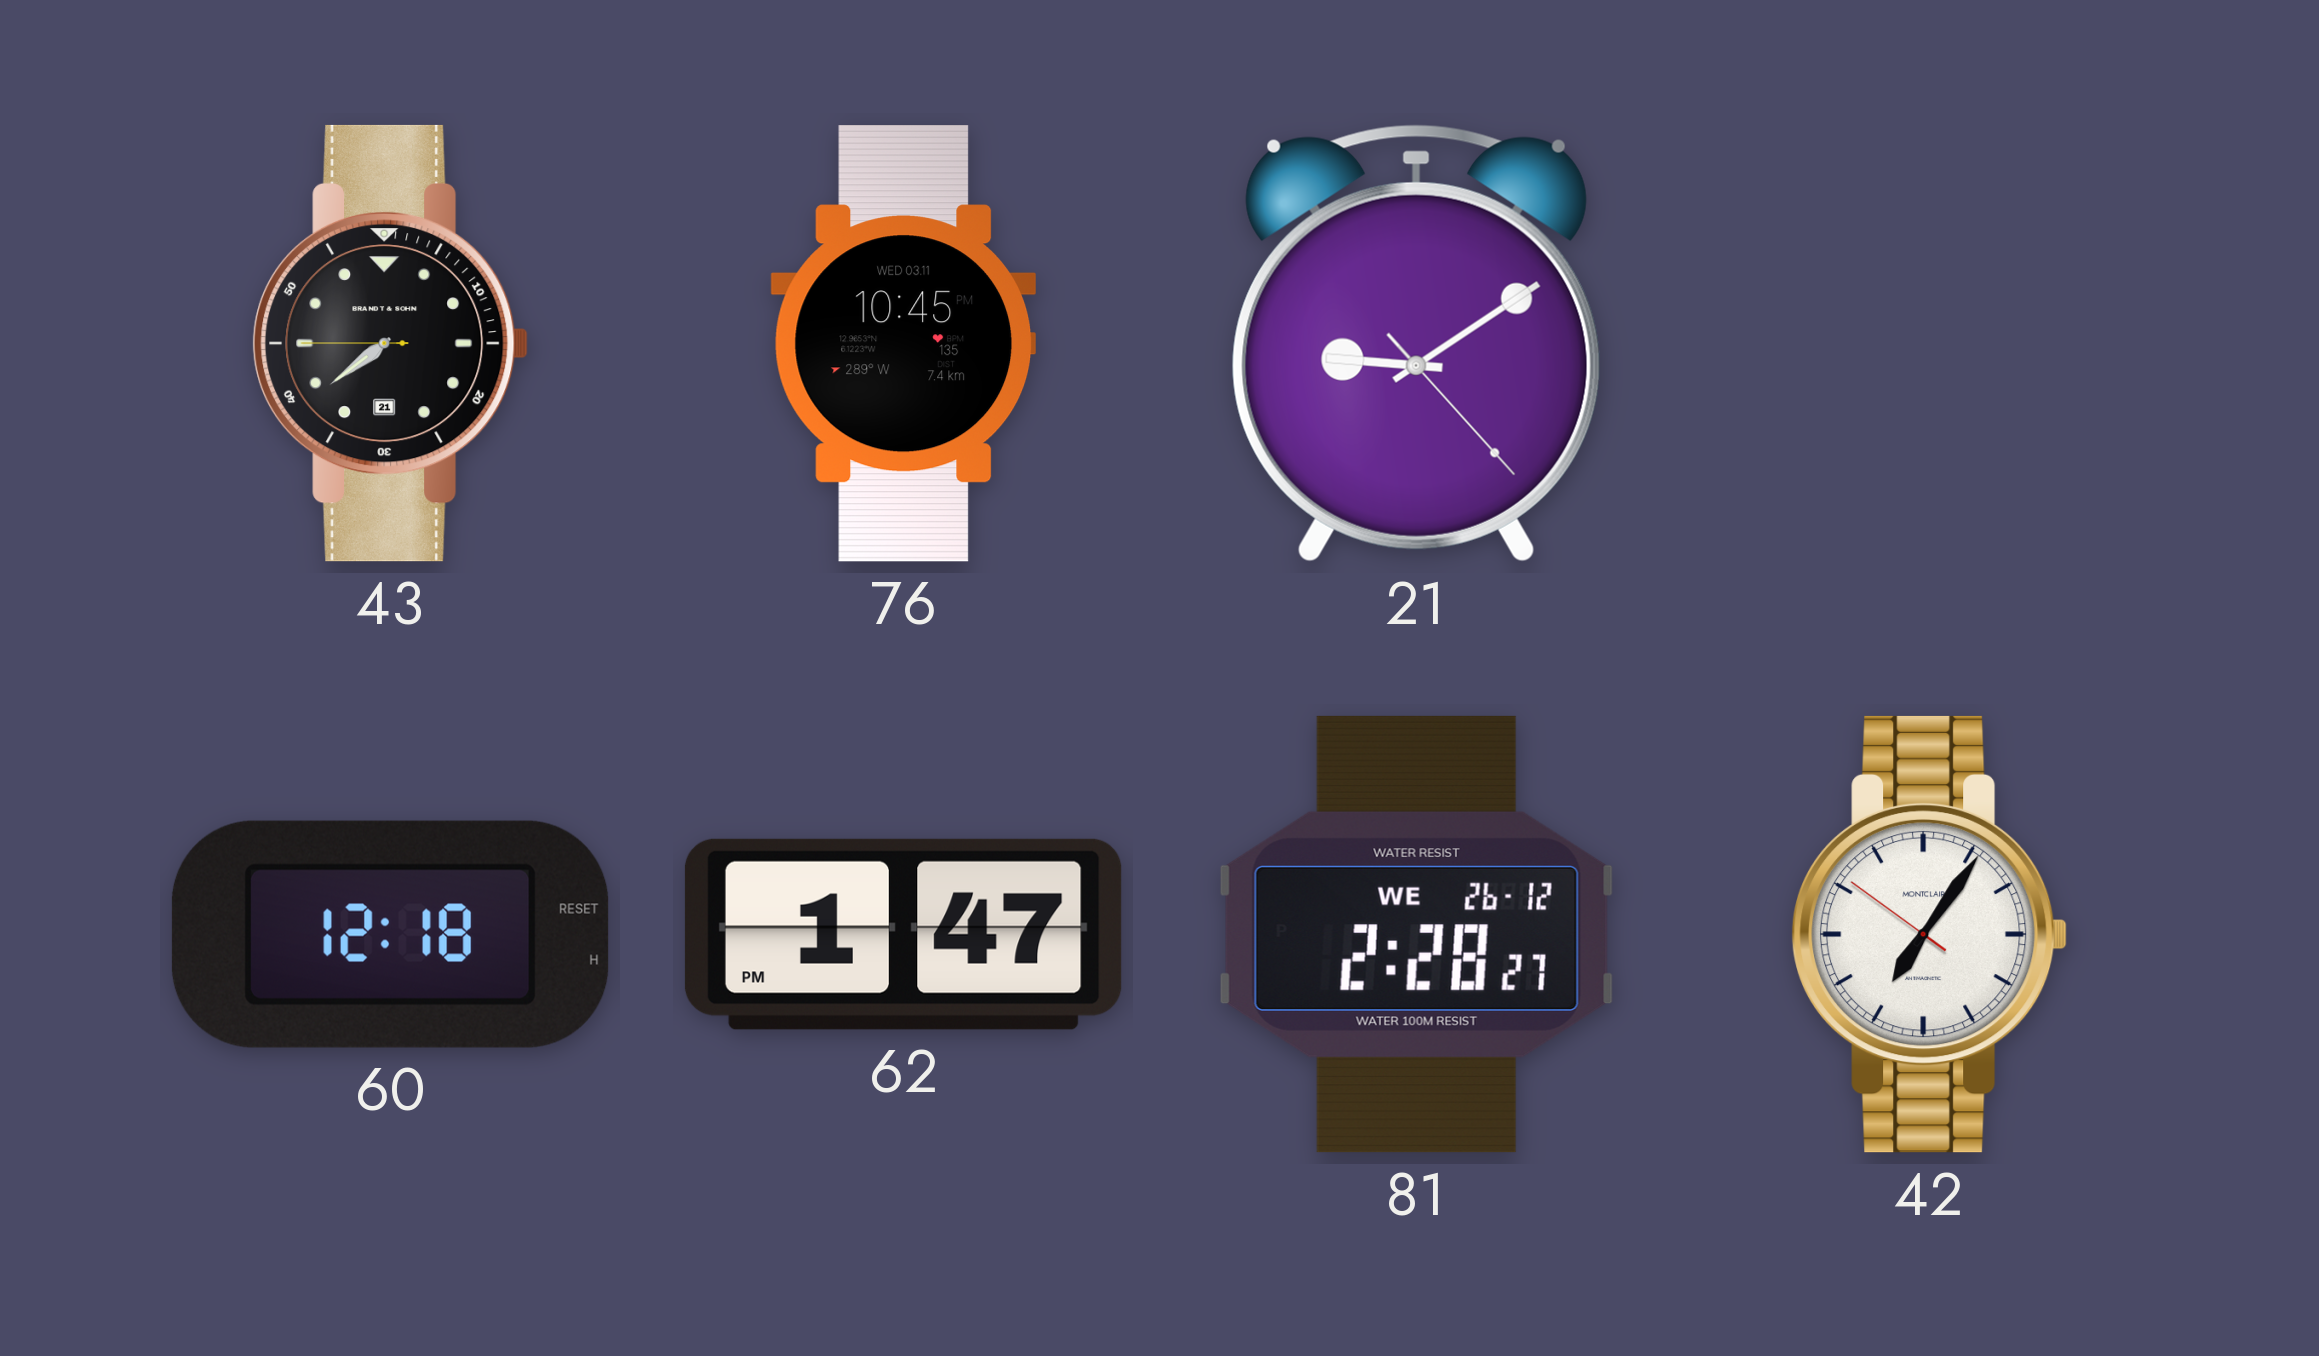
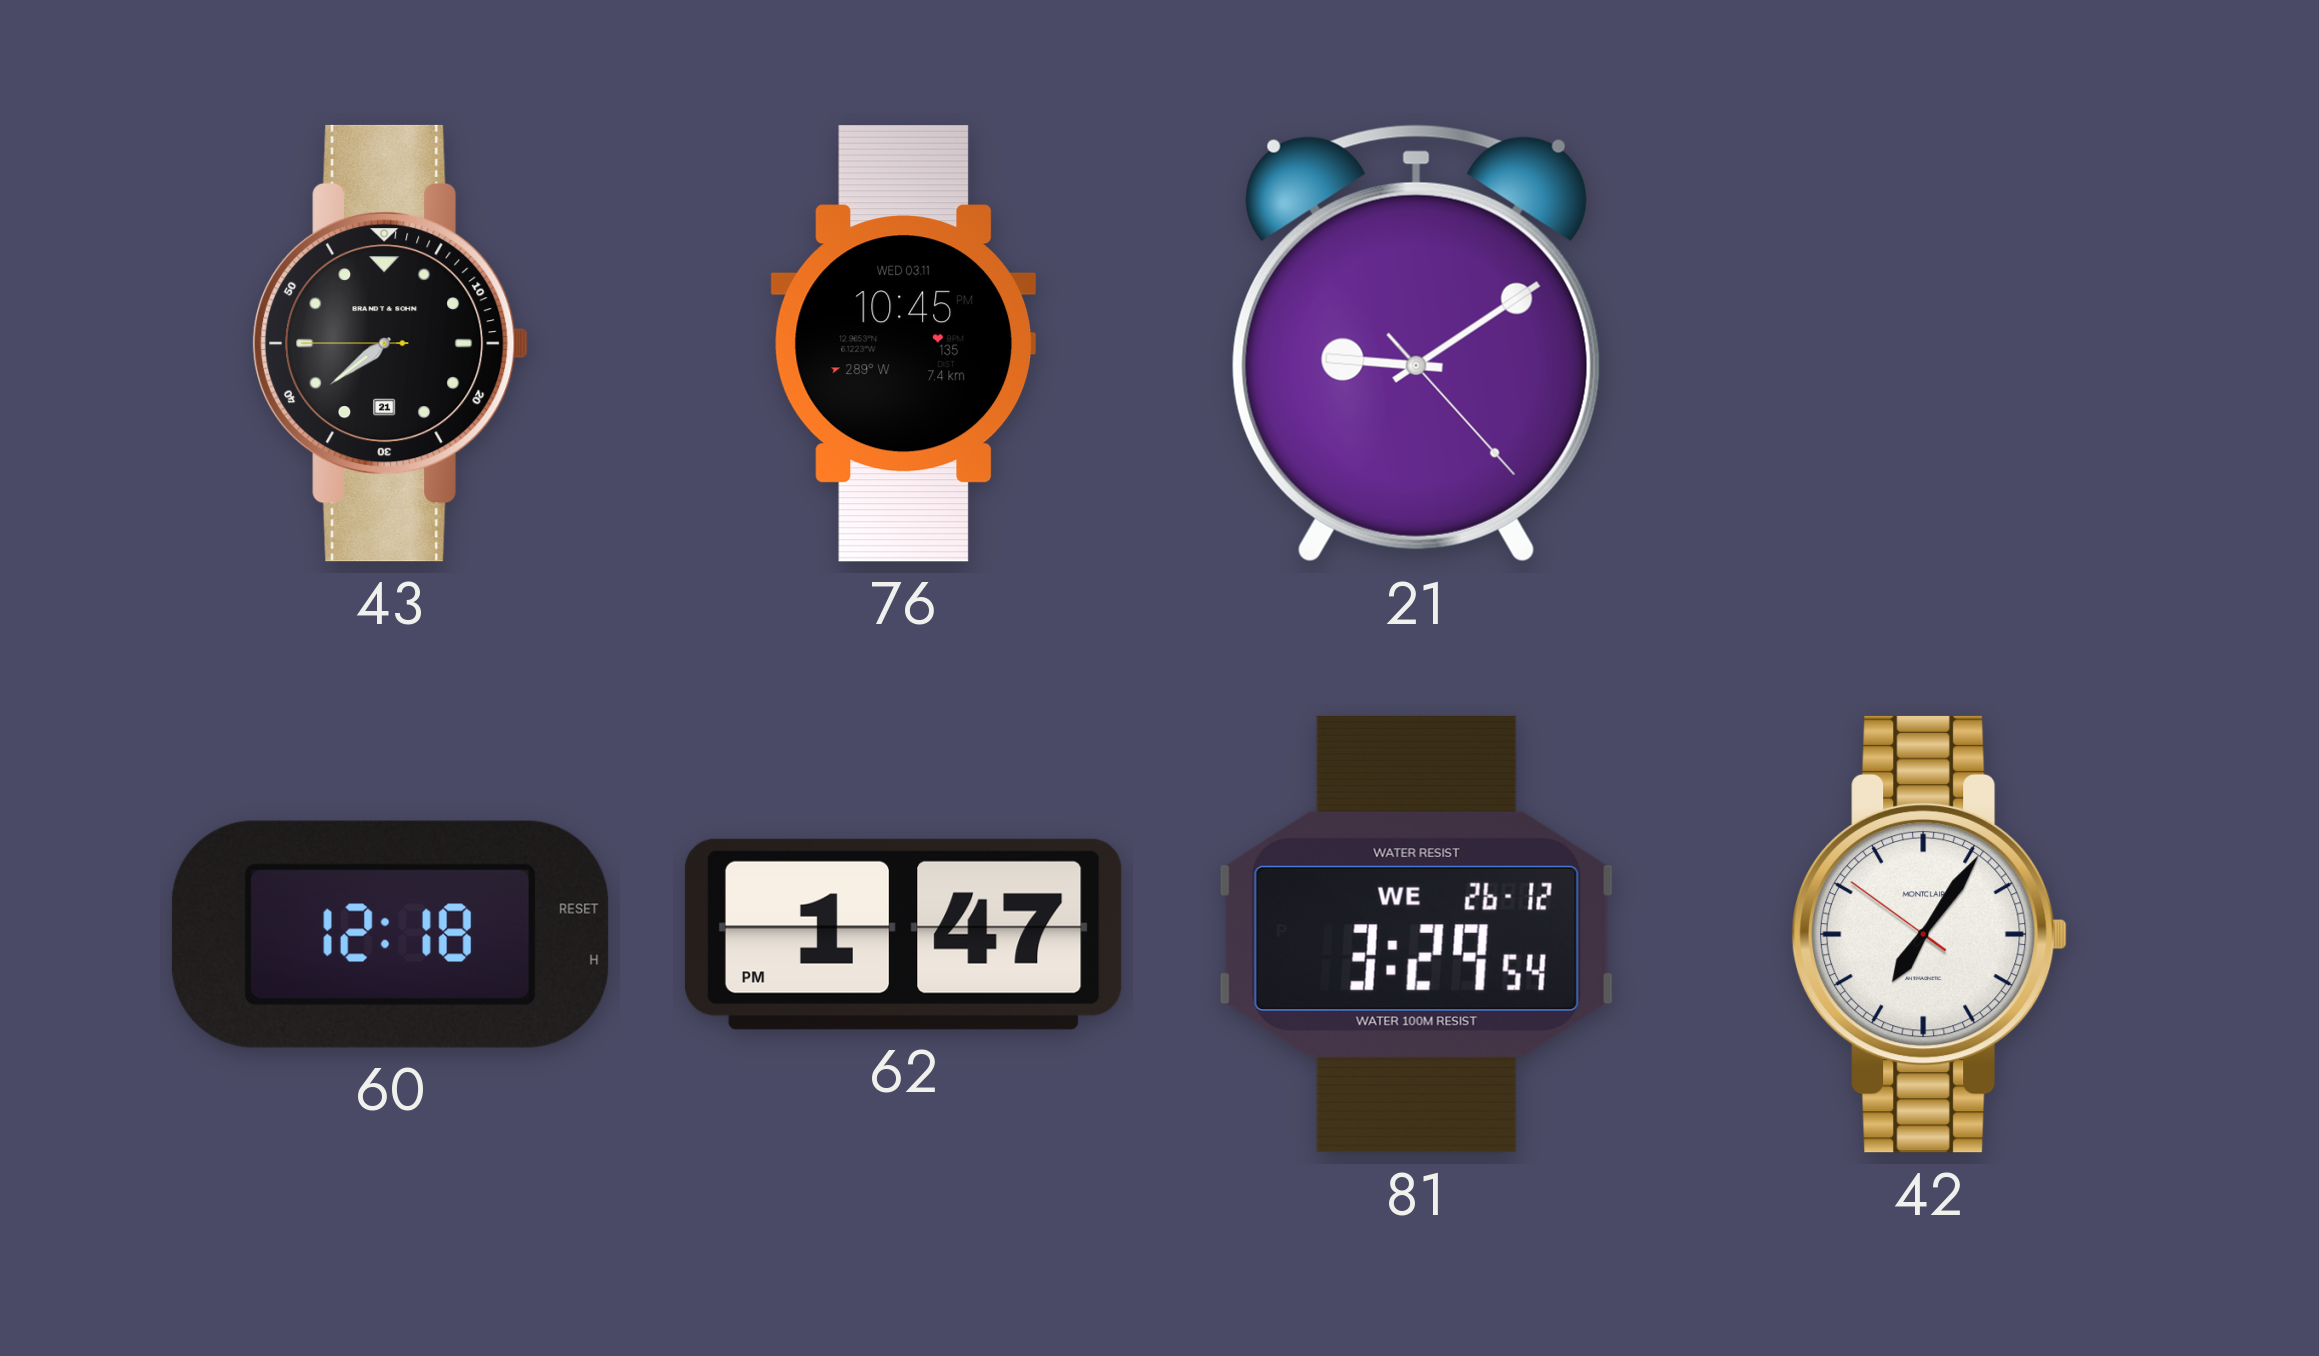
81: 2:28 -> 3:29 (1416, 934)
